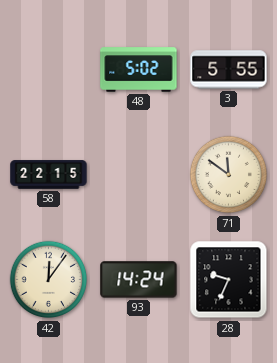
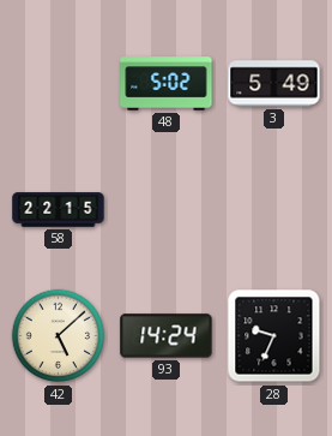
3: 5:55 -> 5:49 (274, 84)
71: 11:51 -> none (229, 175)
42: 12:06 -> 5:08 (59, 336)
